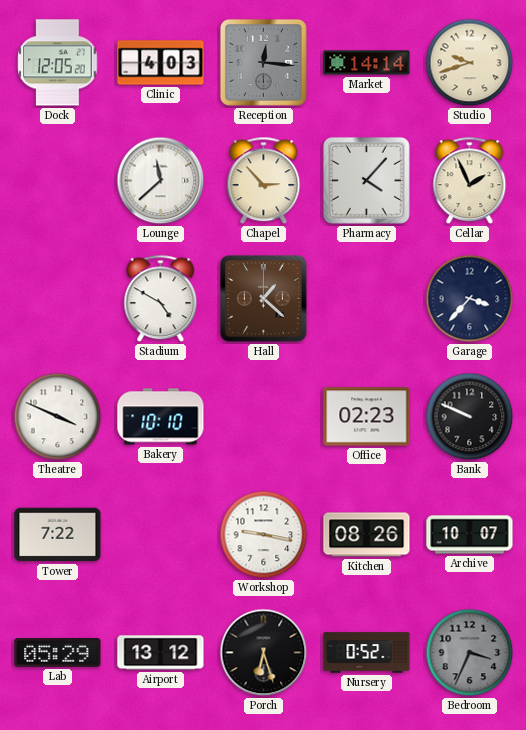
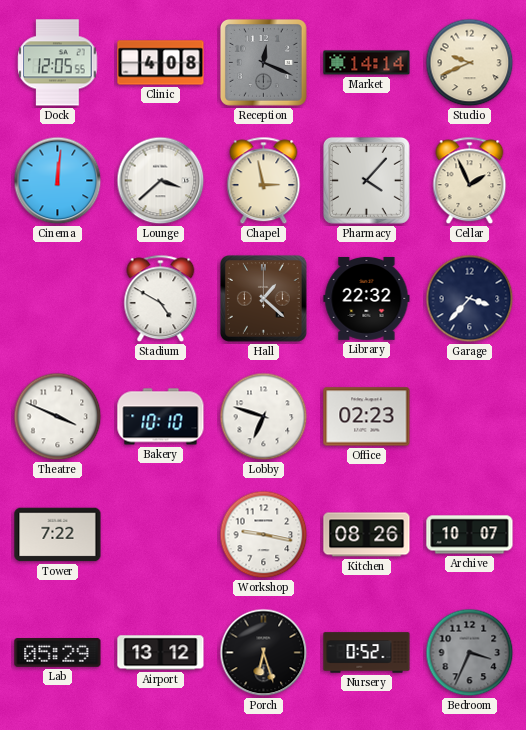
Dock: 12:05:20 -> 12:05:55 (58, 63)
Clinic: 4:03 -> 4:08 (161, 63)
Reception: 12:16 -> 12:19 (263, 62)
Studio: 9:42 -> 9:41 (470, 63)
Cinema: none -> 12:01 (58, 181)
Lounge: 11:38 -> 3:38 (161, 181)
Chapel: 2:53 -> 2:58 (264, 181)
Library: none -> 22:32 (367, 298)
Lobby: none -> 6:48 (264, 417)
Bank: 9:49 -> none (470, 417)
